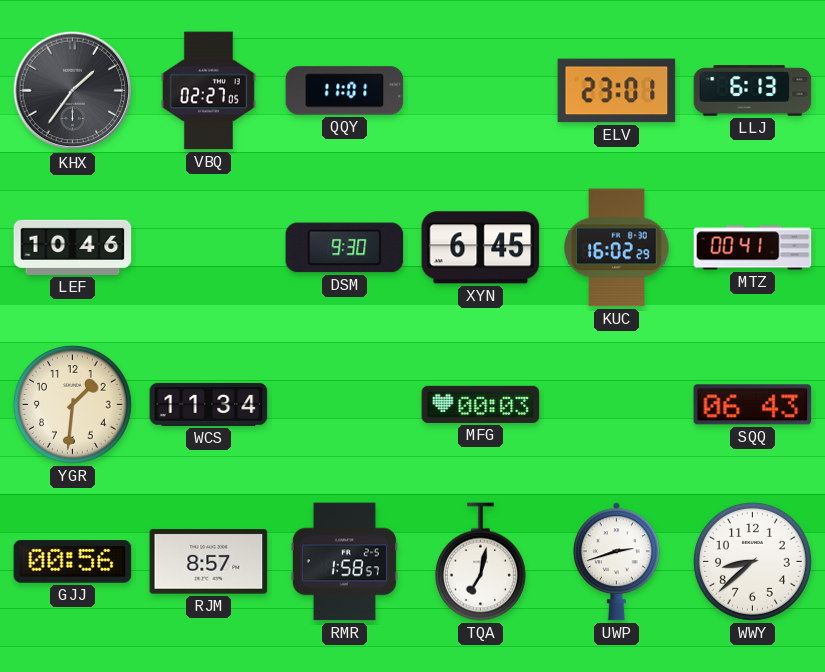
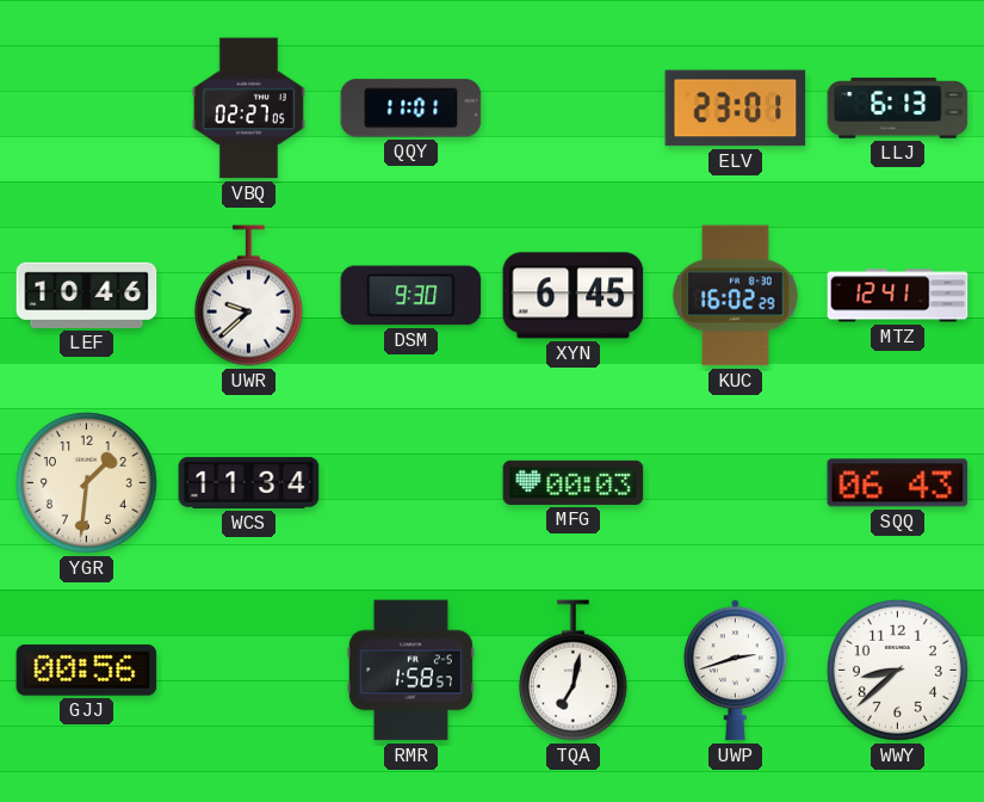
KHX: 1:36 -> none (73, 91)
UWR: none -> 9:38 (248, 296)
MTZ: 00:41 -> 12:41 (898, 296)
RJM: 8:57 -> none (209, 562)
